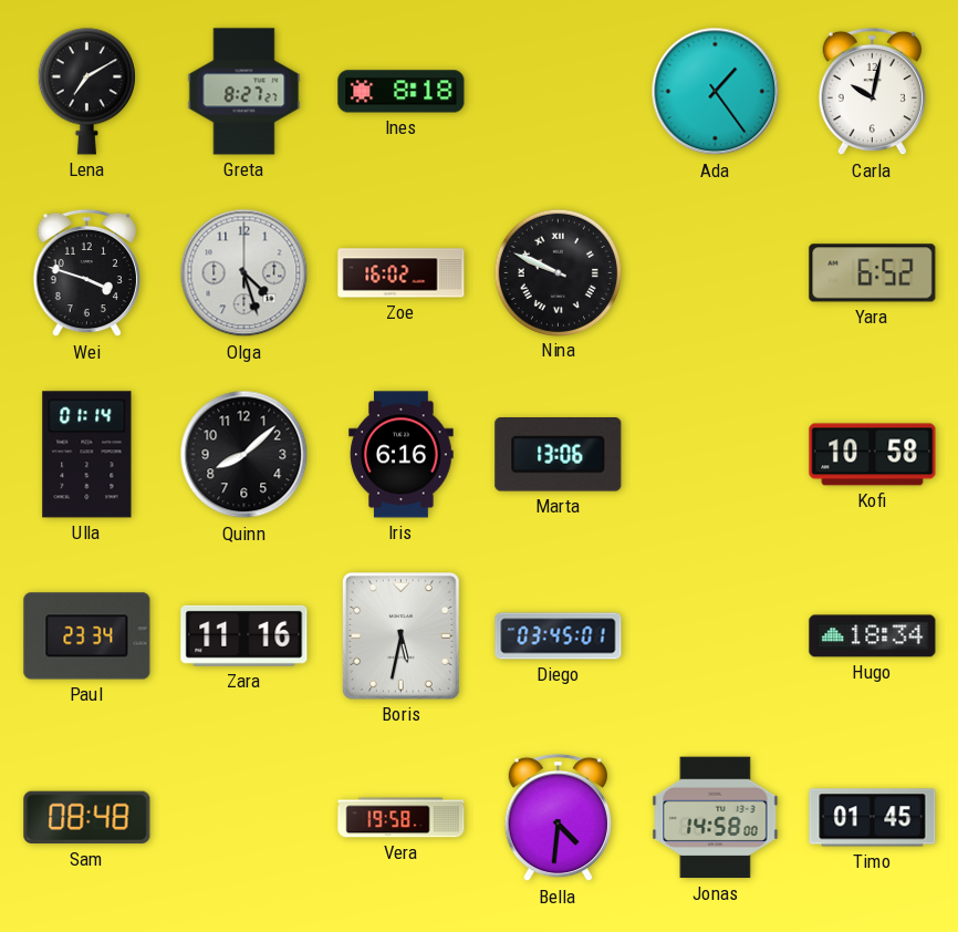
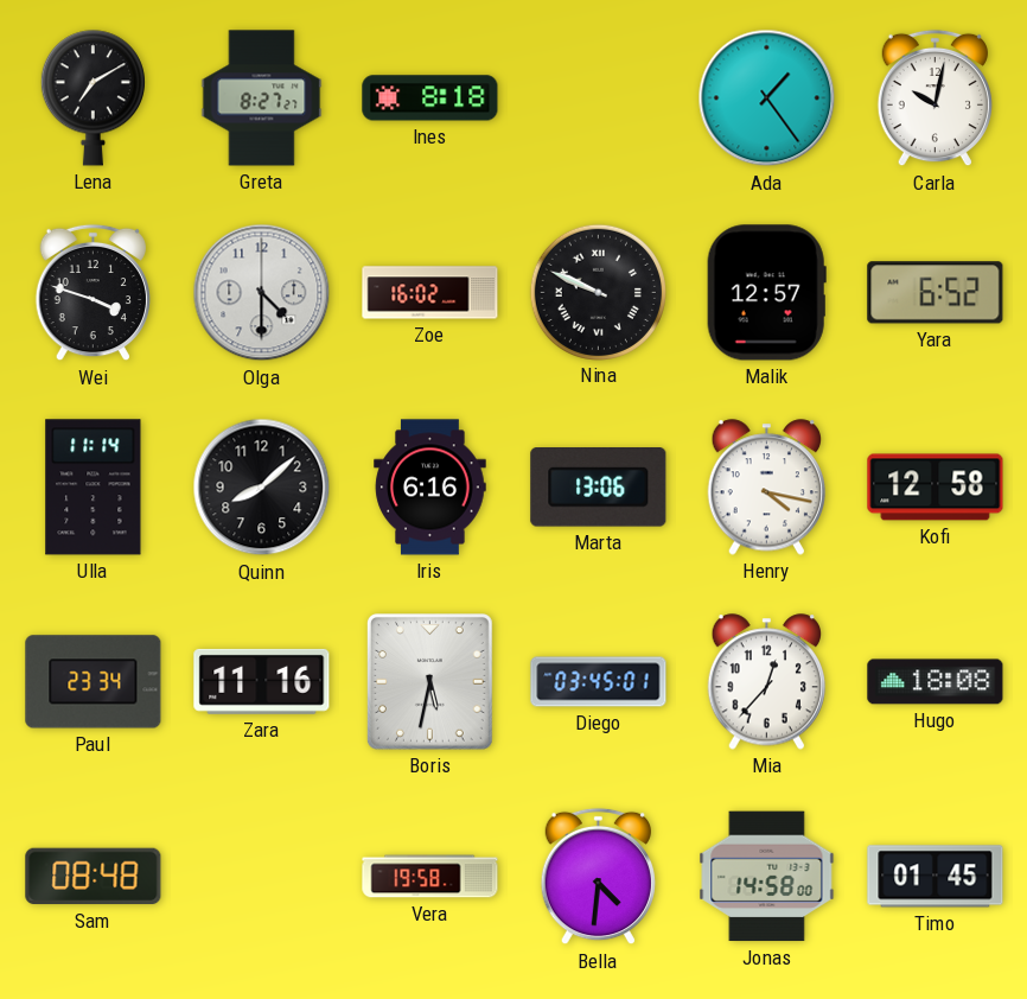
Olga: 4:27 -> 4:30 (262, 293)
Malik: none -> 12:57 (766, 293)
Ulla: 01:14 -> 11:14 (94, 488)
Henry: none -> 4:17 (766, 488)
Kofi: 10:58 -> 12:58 (936, 488)
Mia: none -> 12:37 (766, 682)
Hugo: 18:34 -> 18:08 (936, 682)
